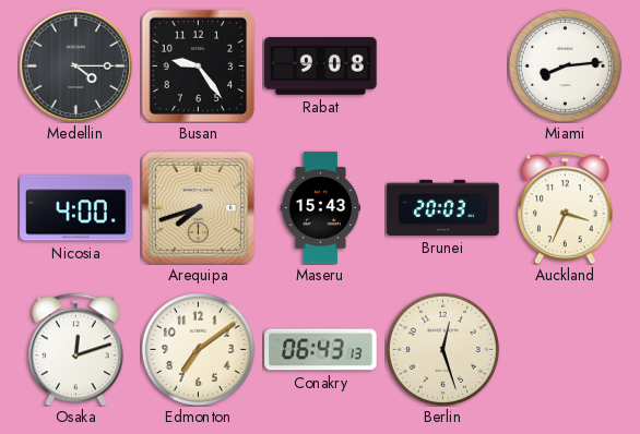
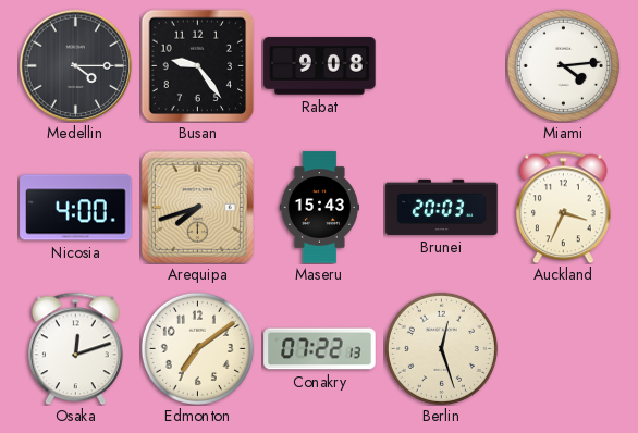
Miami: 8:14 -> 4:14 (563, 65)
Conakry: 06:43 -> 07:22 (320, 349)
